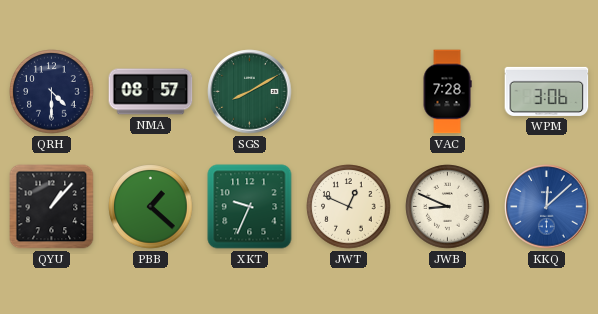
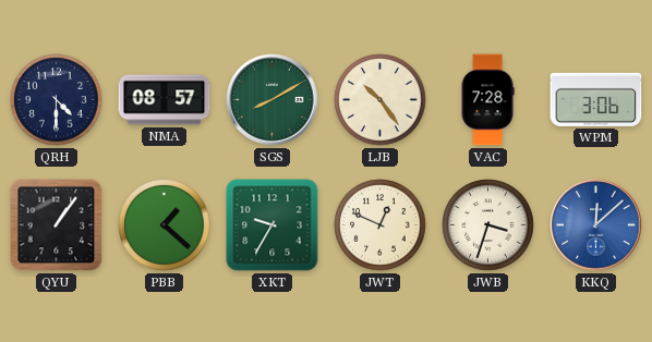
LJB: none -> 10:24 (381, 100)
QYU: 1:07 -> 1:06 (57, 225)
XKT: 9:34 -> 9:35 (273, 225)
JWB: 8:49 -> 3:33 (488, 225)
